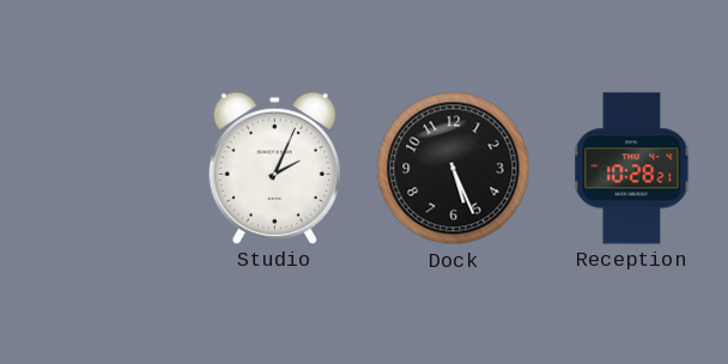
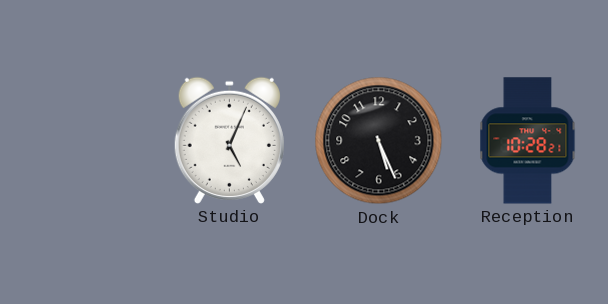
Studio: 2:04 -> 5:04 (229, 140)
